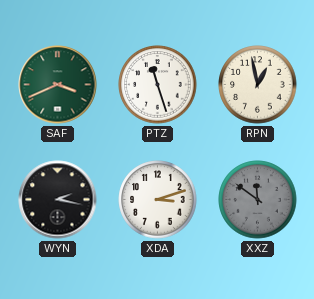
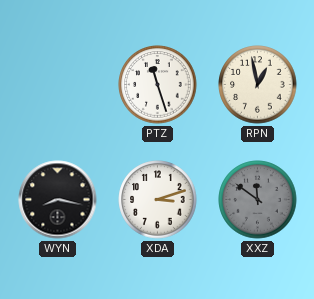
SAF: 3:41 -> none (58, 85)
WYN: 2:17 -> 8:17 (58, 200)
